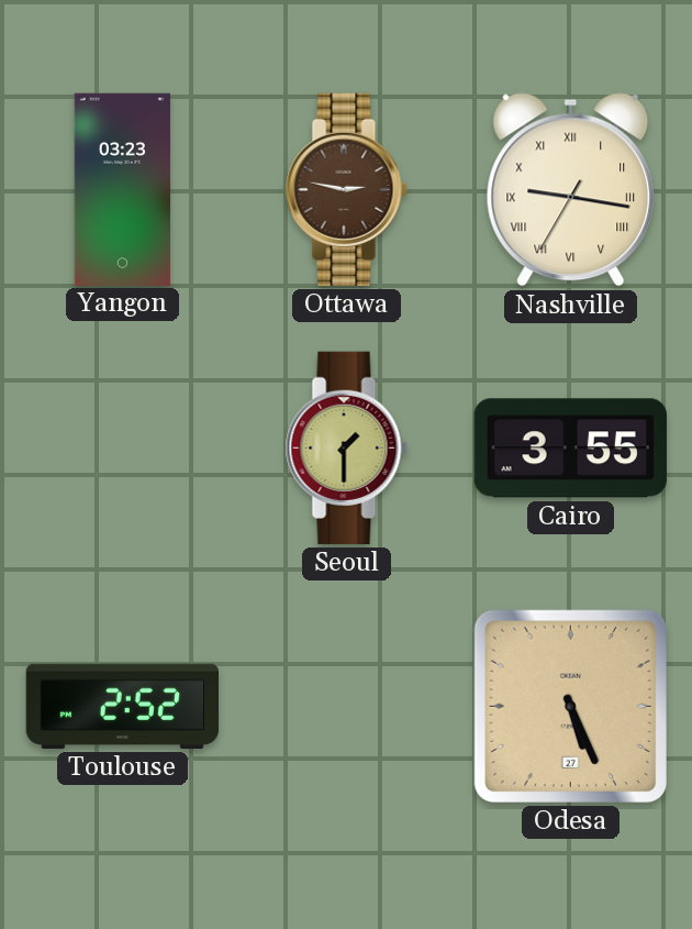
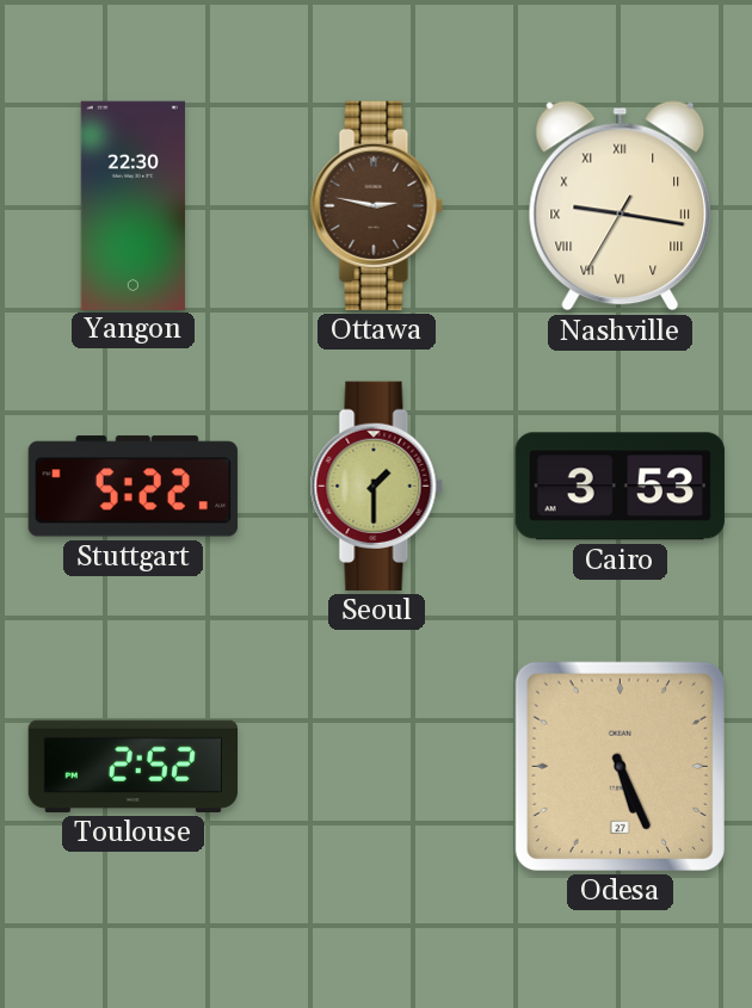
Yangon: 03:23 -> 22:30 (132, 205)
Stuttgart: none -> 5:22 (132, 487)
Cairo: 3:55 -> 3:53 (620, 487)
